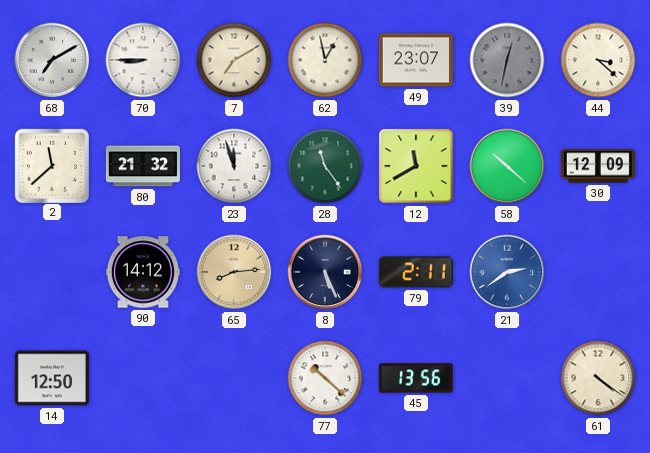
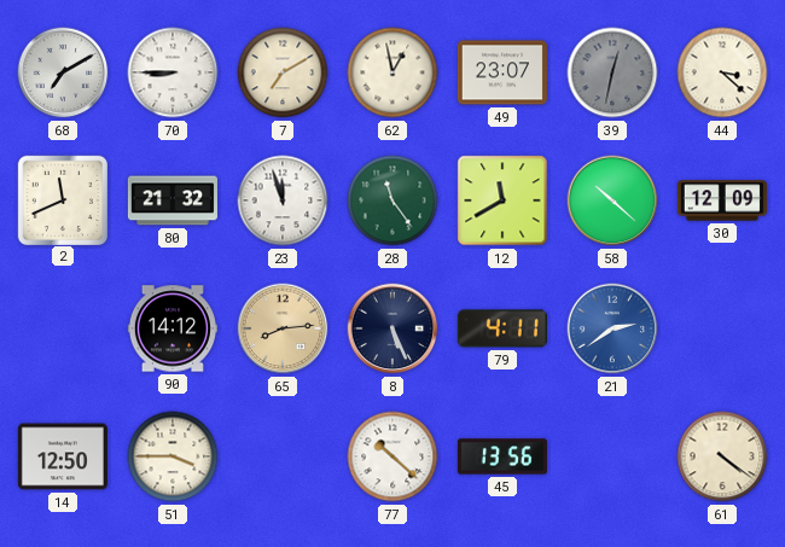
2: 11:38 -> 11:41 (62, 199)
79: 2:11 -> 4:11 (502, 328)
51: none -> 3:45 (173, 456)
